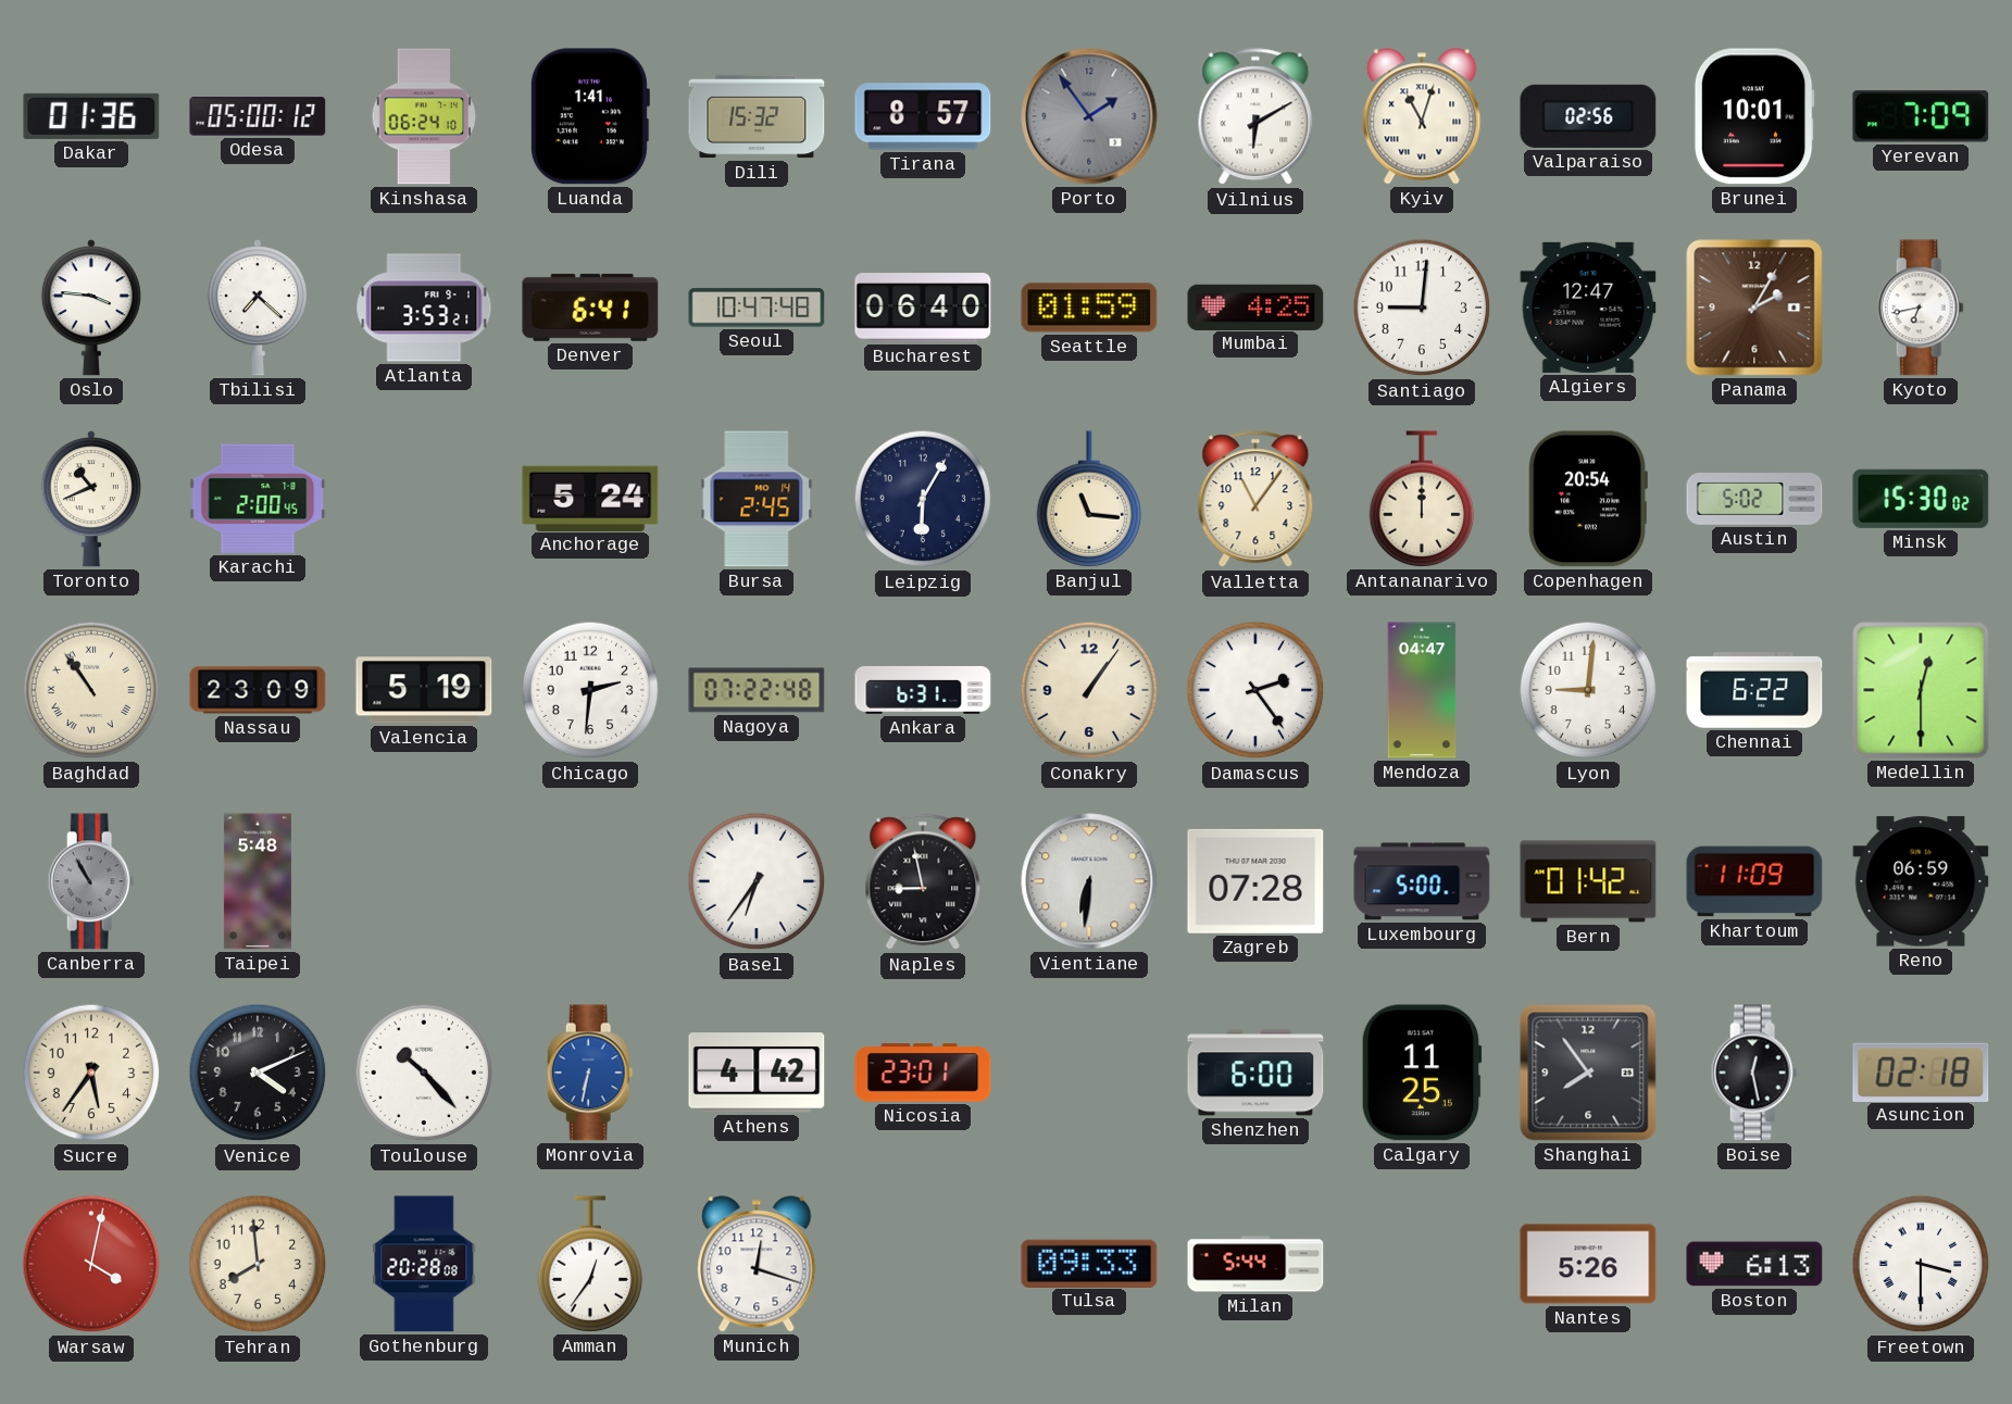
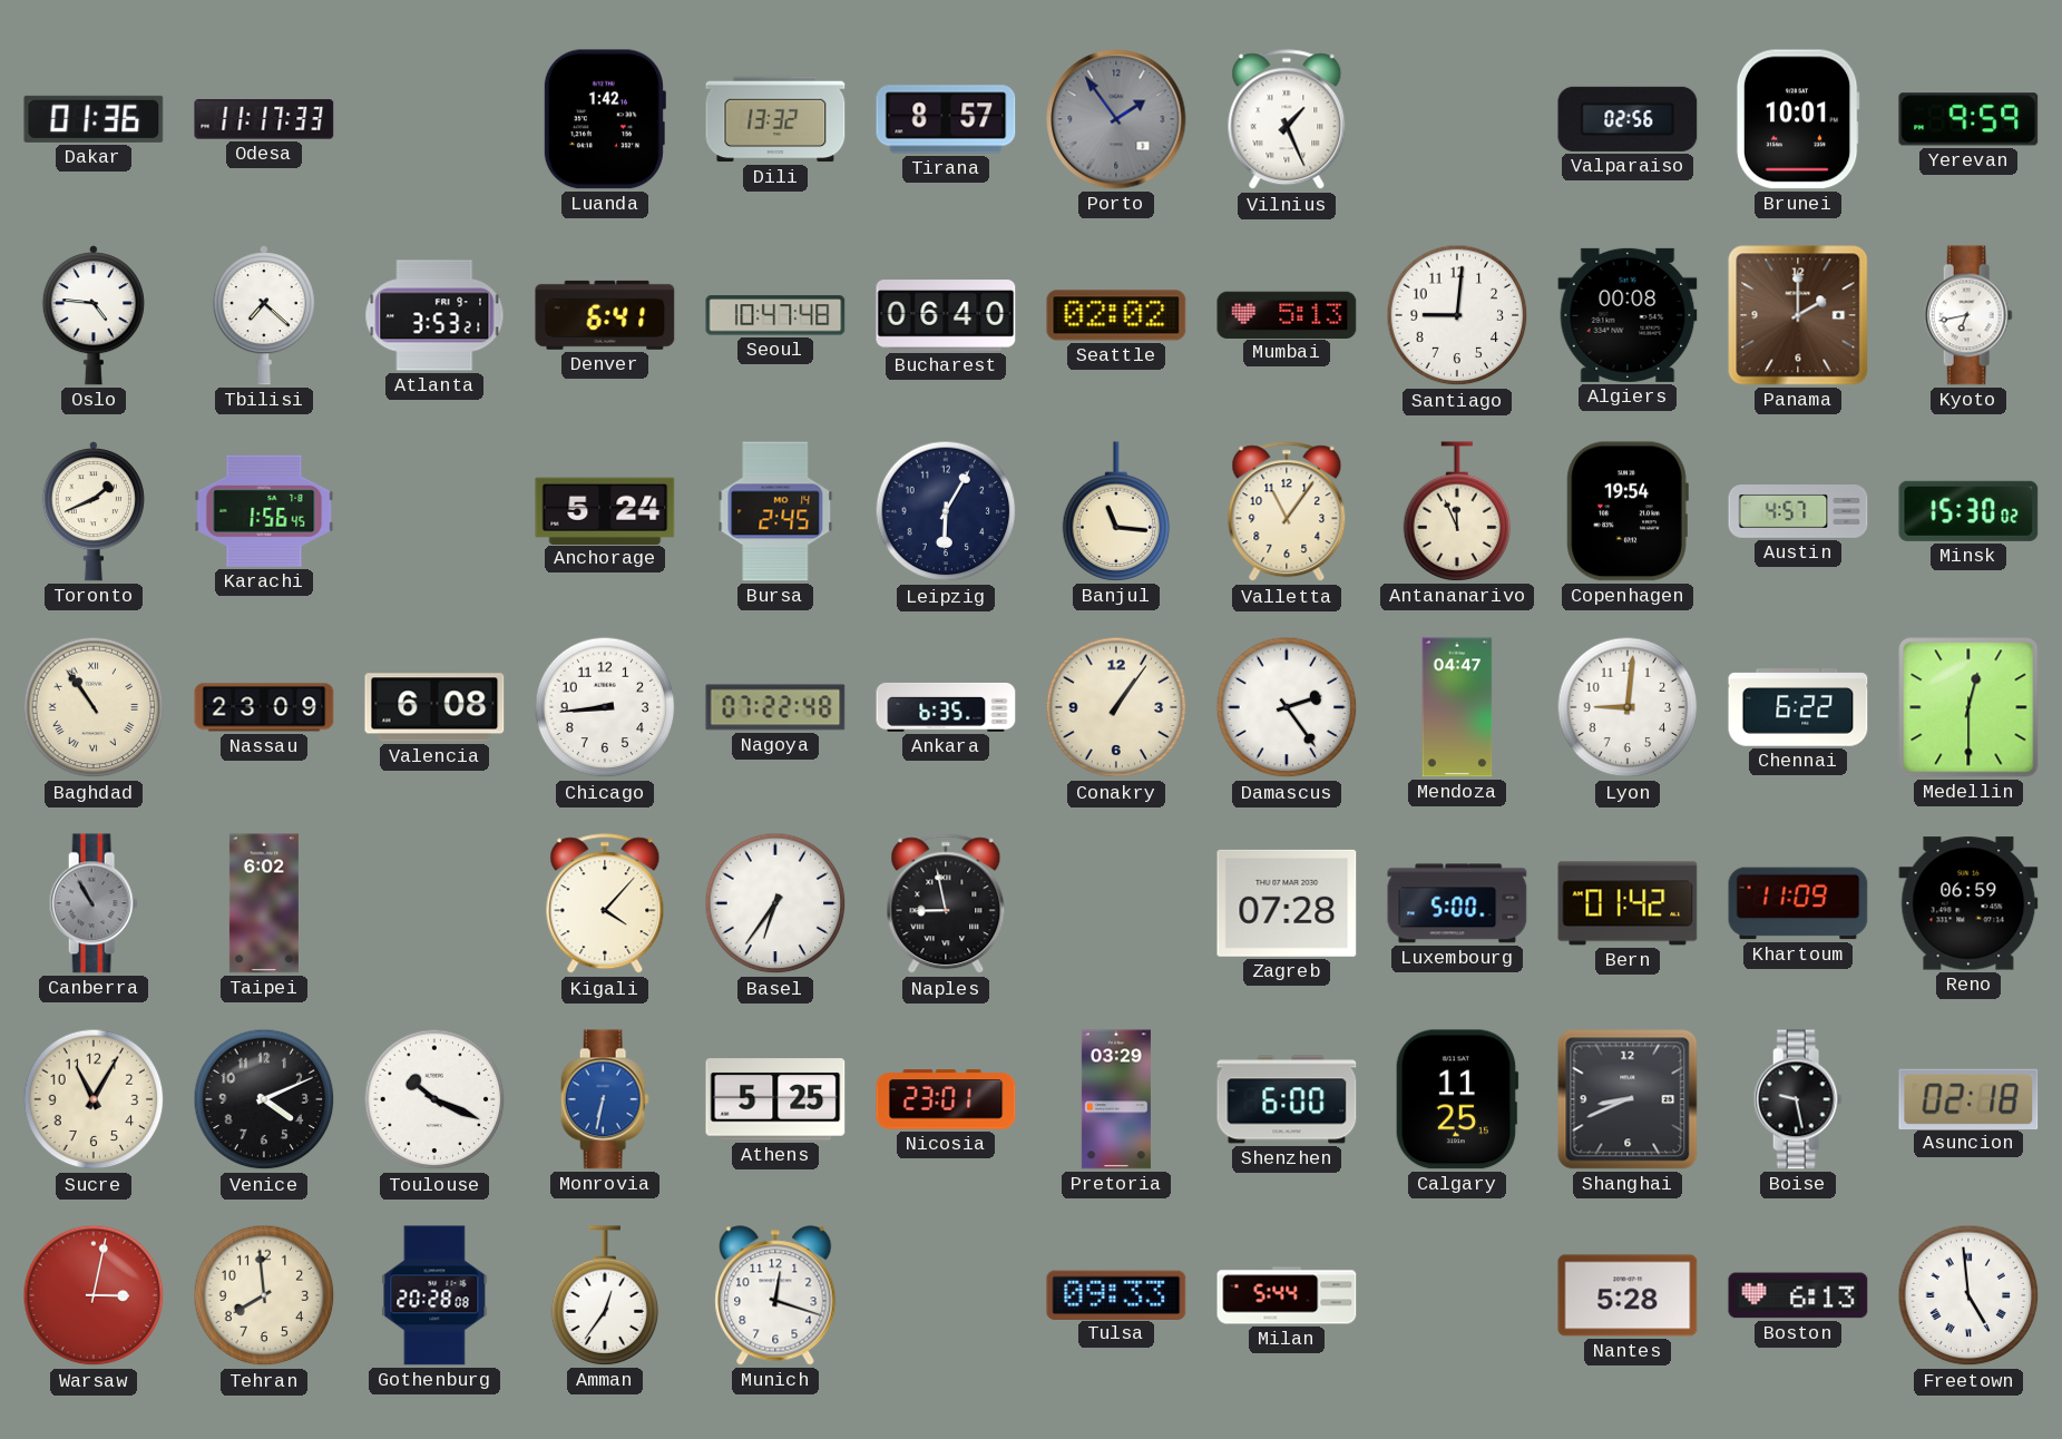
Odesa: 05:00 -> 11:17 (264, 119)
Kinshasa: 06:24 -> none (424, 116)
Luanda: 1:41 -> 1:42 (604, 119)
Dili: 15:32 -> 13:32 (775, 119)
Vilnius: 6:10 -> 1:26 (1287, 120)
Kyiv: 11:03 -> none (1422, 116)
Yerevan: 7:09 -> 9:59 (1968, 119)
Oslo: 3:46 -> 4:46 (94, 315)
Seattle: 01:59 -> 02:02 (1116, 315)
Mumbai: 4:25 -> 5:13 (1287, 314)
Algiers: 12:47 -> 00:08 (1628, 315)
Panama: 2:05 -> 2:00 (1798, 315)
Toronto: 10:41 -> 1:41 (94, 511)
Karachi: 2:00 -> 1:56 (264, 511)
Antananarivo: 12:00 -> 11:56 (1457, 511)
Copenhagen: 20:54 -> 19:54 (1628, 511)
Austin: 5:02 -> 4:57 (1798, 511)
Valencia: 5:19 -> 6:08 (434, 707)
Chicago: 2:31 -> 8:44 (605, 707)
Ankara: 6:31 -> 6:35 (946, 707)
Taipei: 5:48 -> 6:02 (264, 903)
Kigali: none -> 4:07 (605, 904)
Vientiane: 6:31 -> none (1089, 881)
Sucre: 5:36 -> 11:05 (94, 1099)
Toulouse: 10:23 -> 10:19 (434, 1099)
Athens: 4:42 -> 5:25 (775, 1099)
Pretoria: none -> 03:29 (1116, 1099)
Shanghai: 7:54 -> 8:41 (1628, 1099)
Boise: 12:28 -> 9:28 (1798, 1099)
Warsaw: 4:02 -> 3:02 (94, 1295)
Nantes: 5:26 -> 5:28 (1628, 1295)
Freetown: 3:30 -> 4:59 (1968, 1295)
